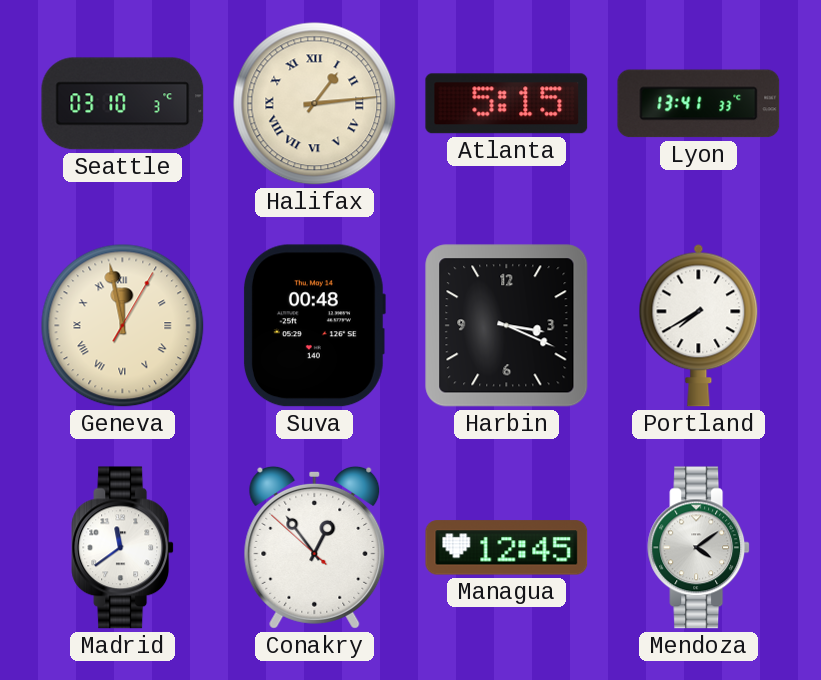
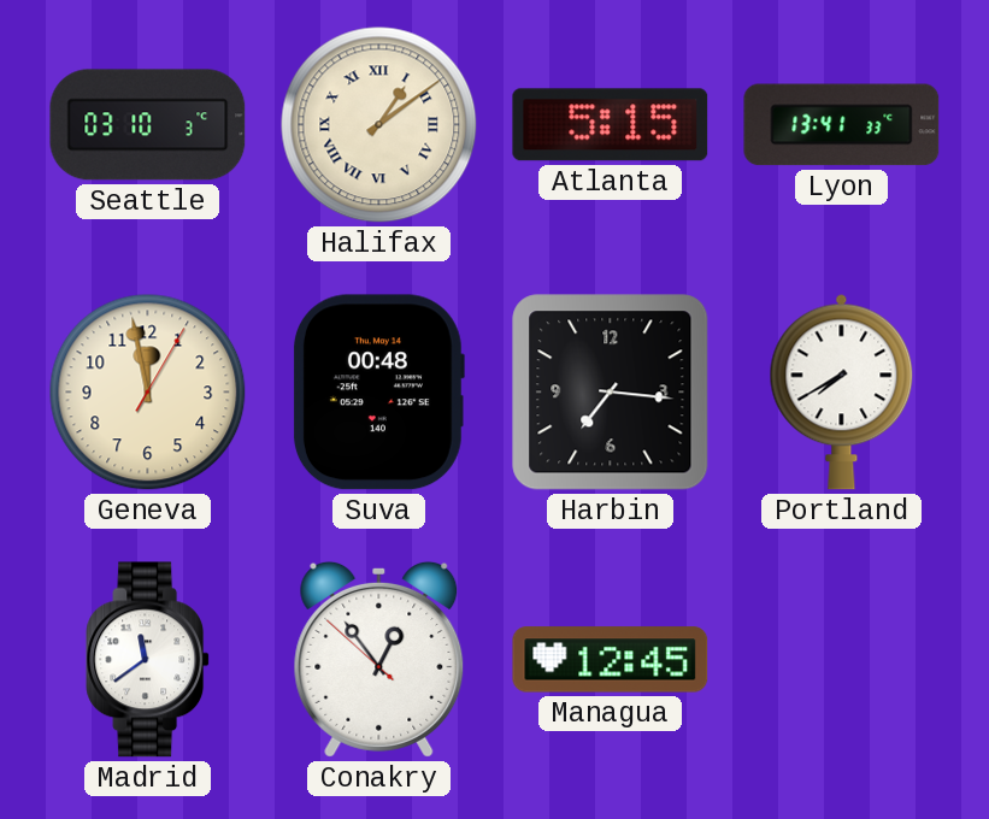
Halifax: 1:14 -> 1:09 (379, 125)
Geneva numerals: Roman -> Arabic (148, 393)
Harbin: 3:19 -> 7:16 (611, 393)
Mendoza: 4:09 -> none (699, 548)
